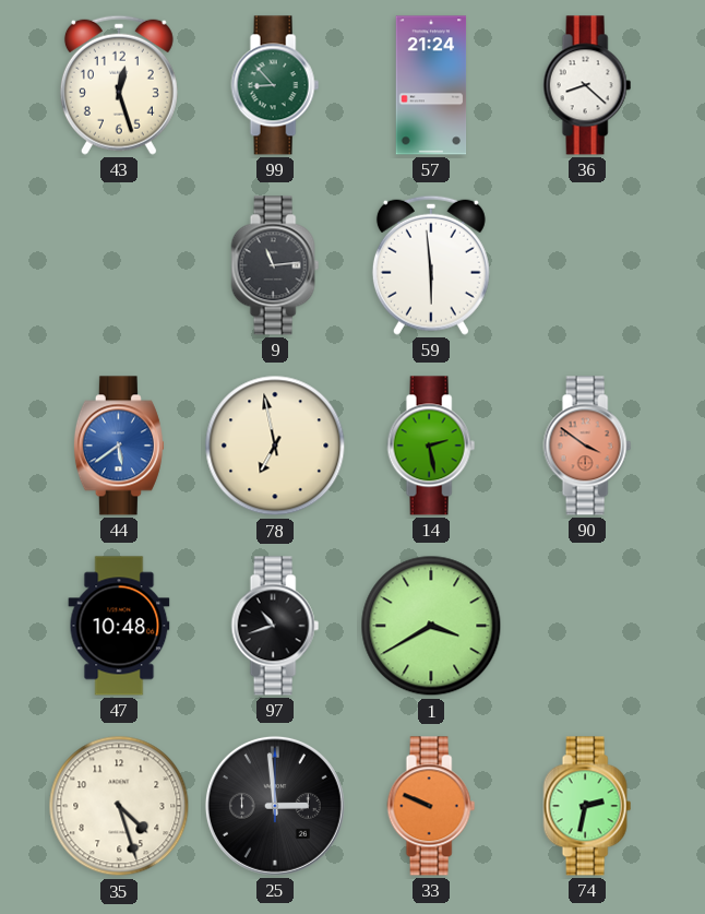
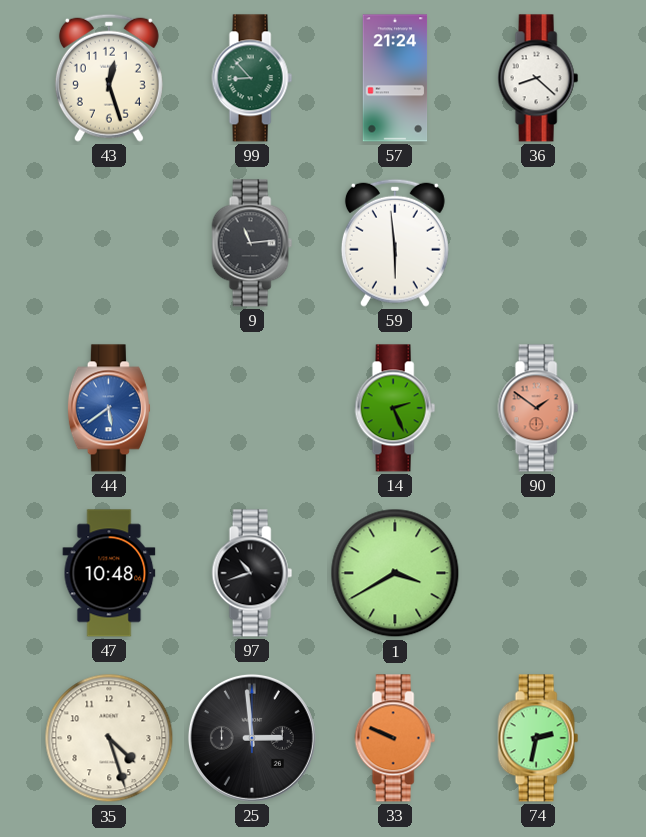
78: 6:58 -> none (275, 446)
14: 2:28 -> 2:26 (395, 408)
90: 3:51 -> 1:51 (538, 408)
